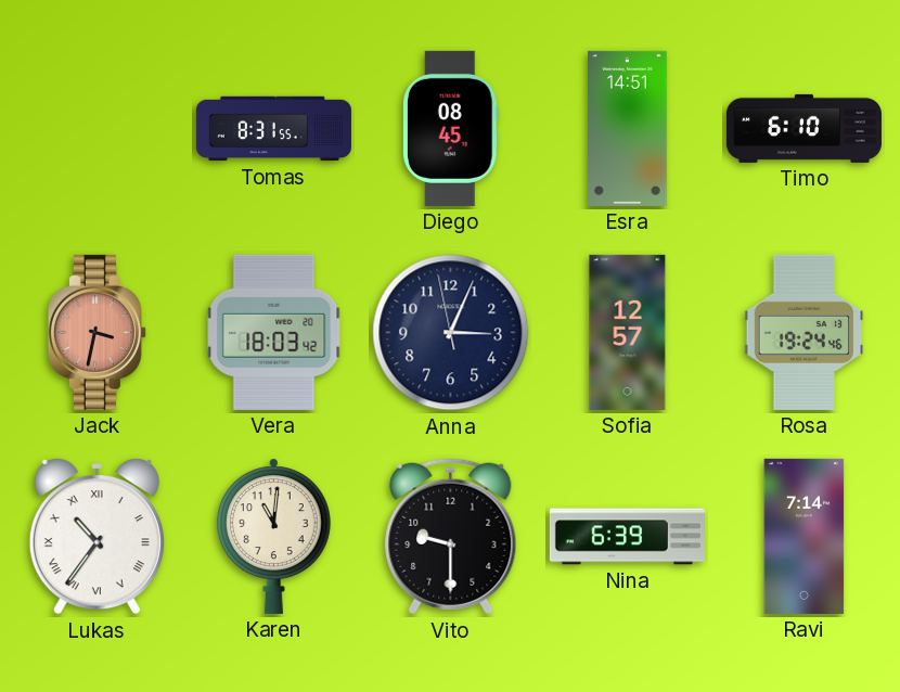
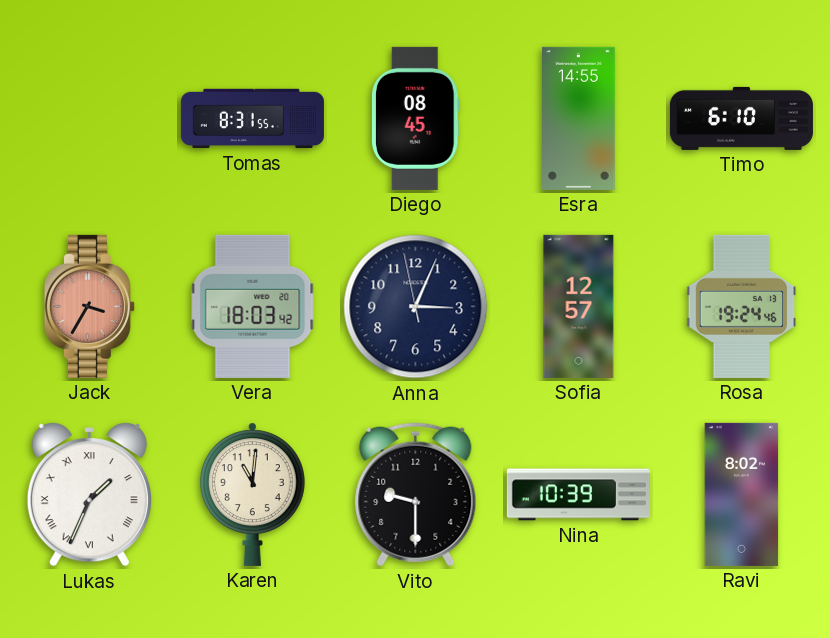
Esra: 14:51 -> 14:55 (579, 118)
Jack: 3:32 -> 3:35 (89, 306)
Lukas: 10:36 -> 1:34 (89, 495)
Nina: 6:39 -> 10:39 (578, 495)
Ravi: 7:14 -> 8:02 (742, 494)
